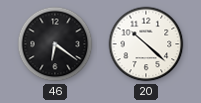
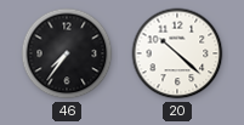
46: 6:21 -> 7:36 (67, 53)
